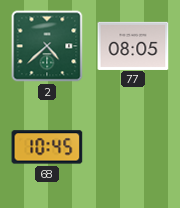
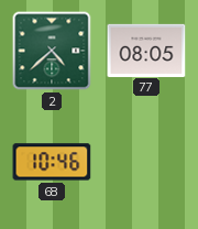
68: 10:45 -> 10:46 (52, 162)
